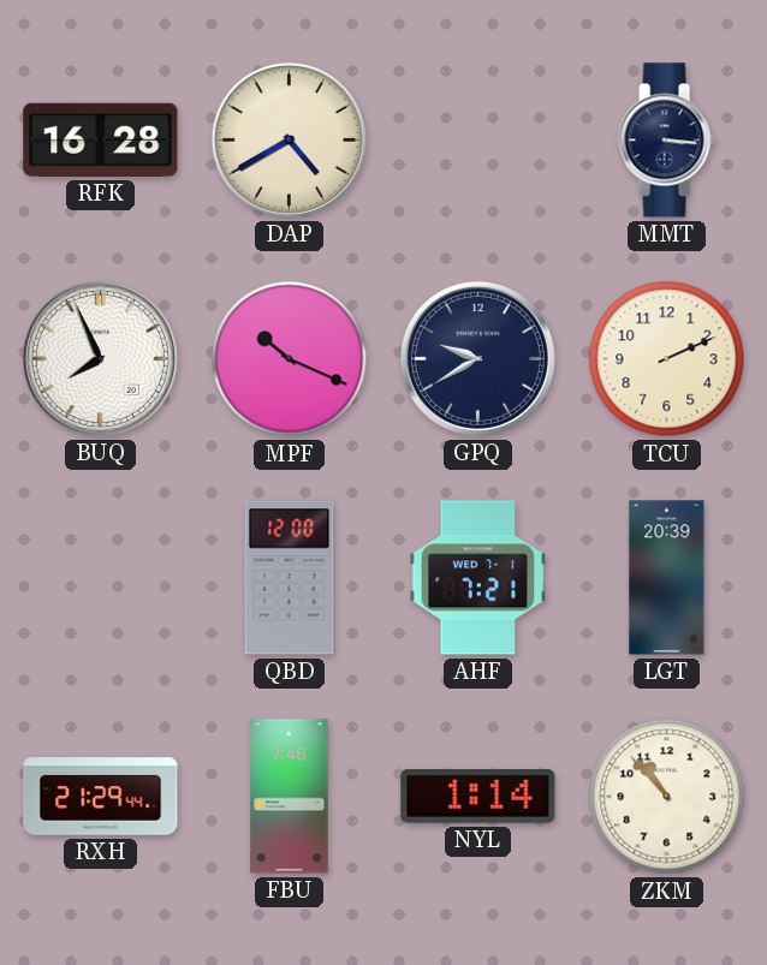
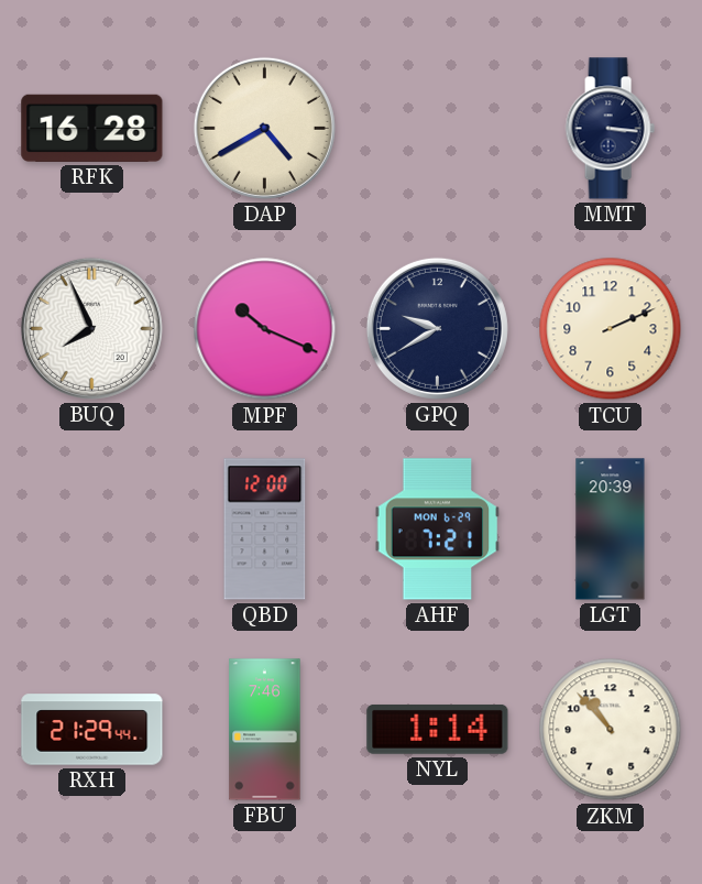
AHF date: WED 7-1 -> MON 6-29 (438, 530)
